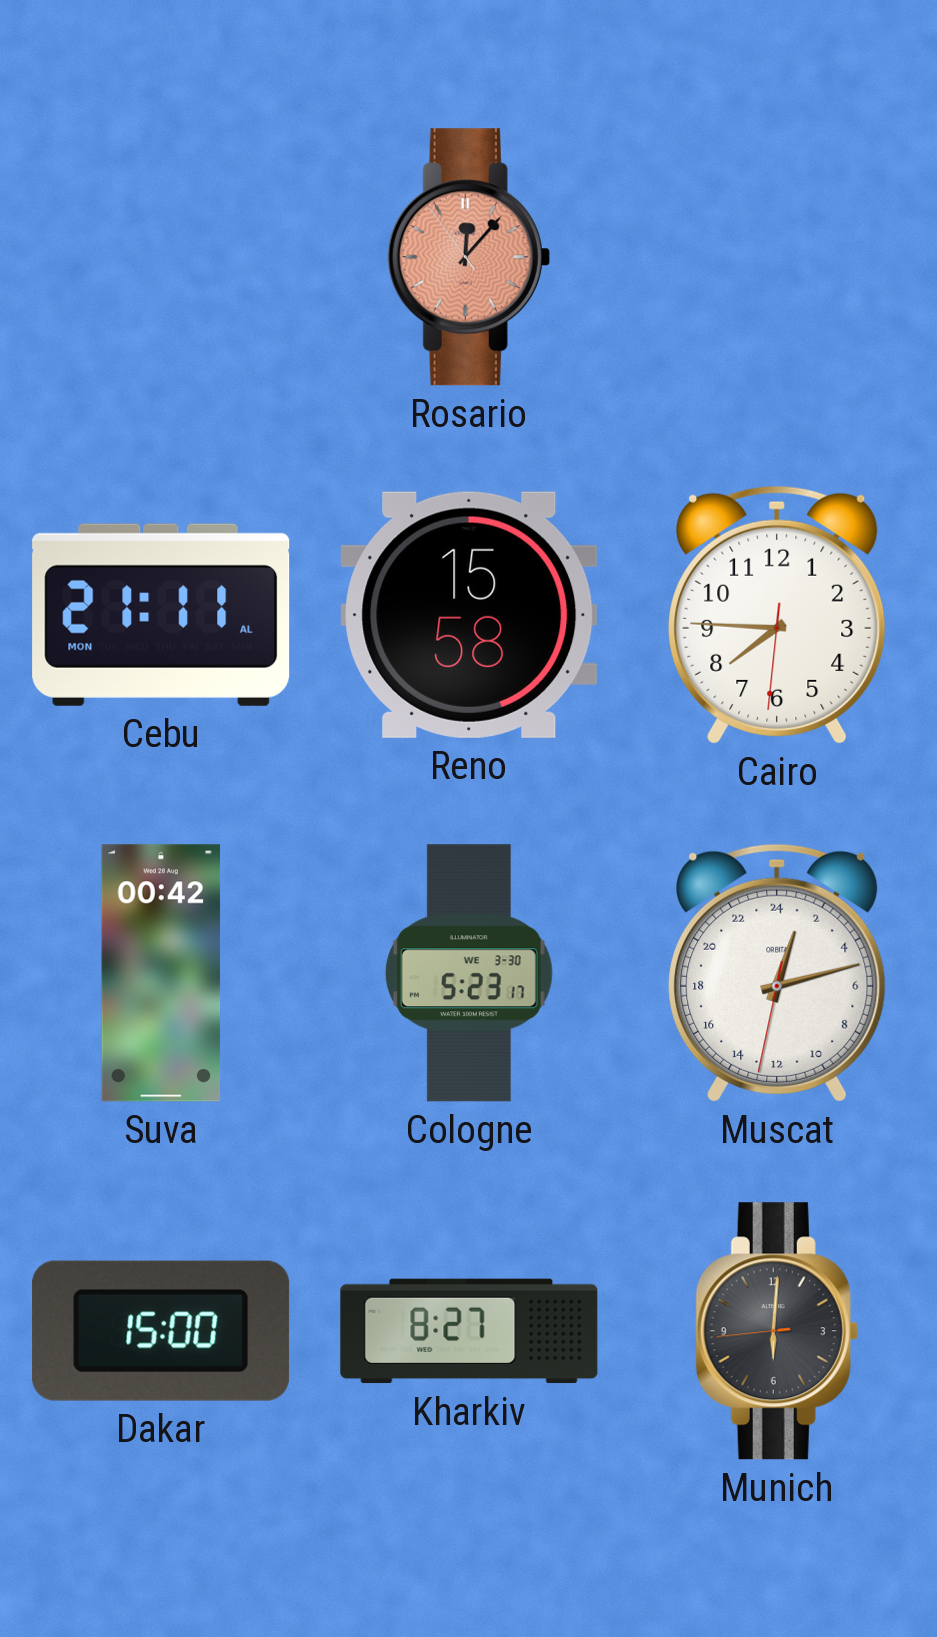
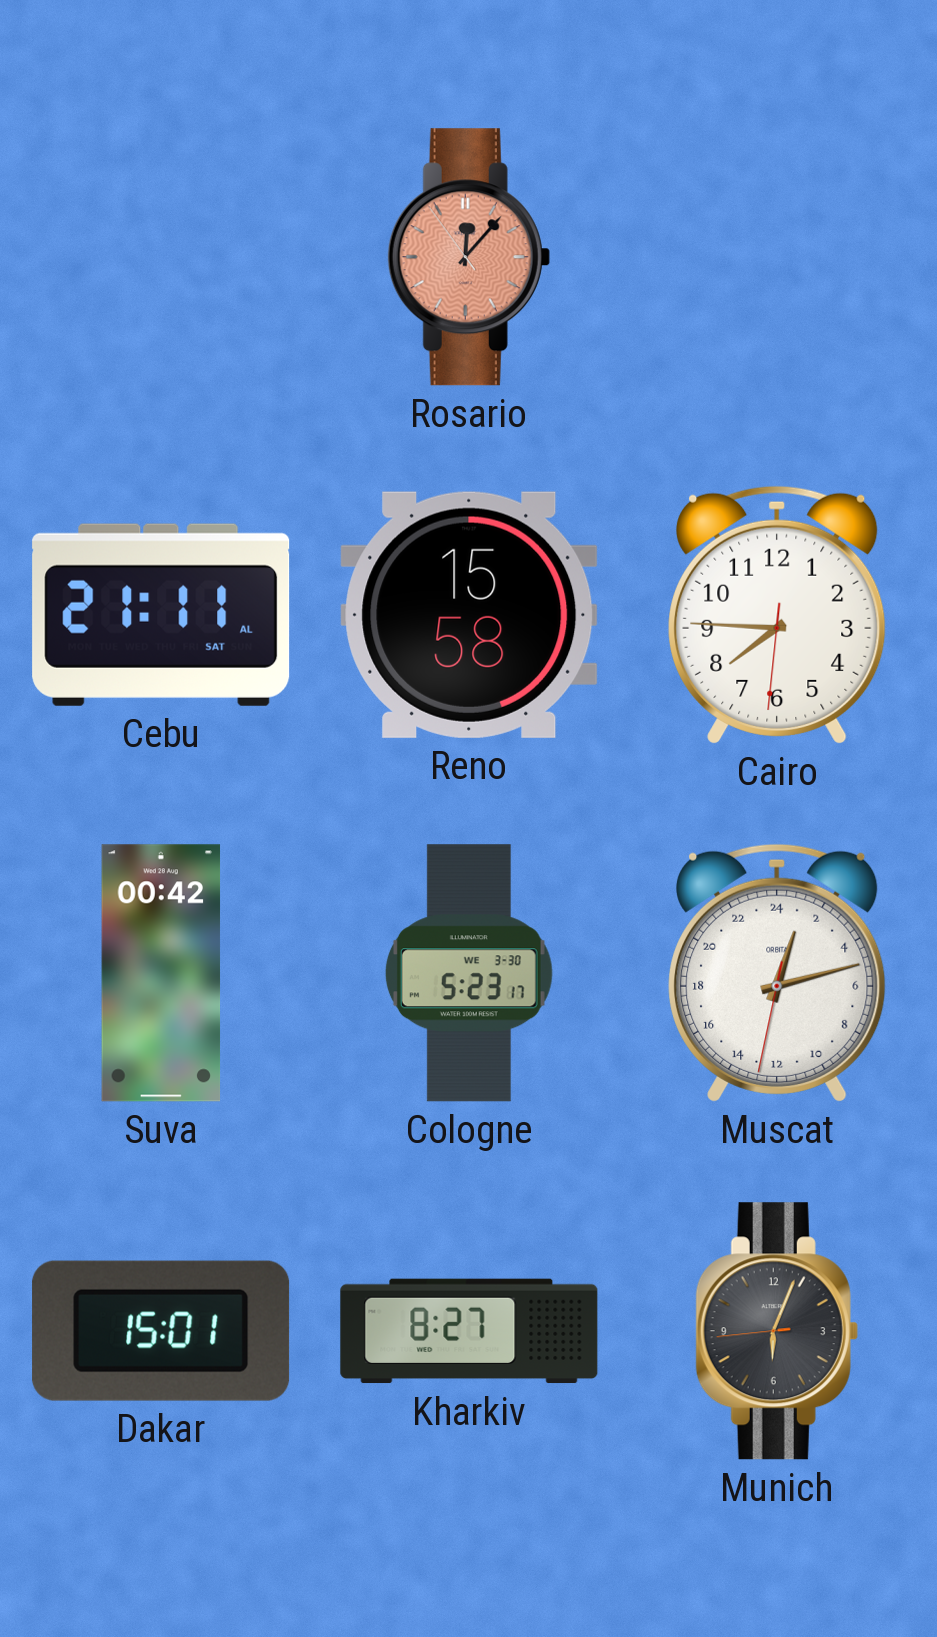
Cebu date: MON -> SAT (161, 615)
Dakar: 15:00 -> 15:01 (161, 1331)
Munich: 6:00 -> 6:03 (777, 1331)
